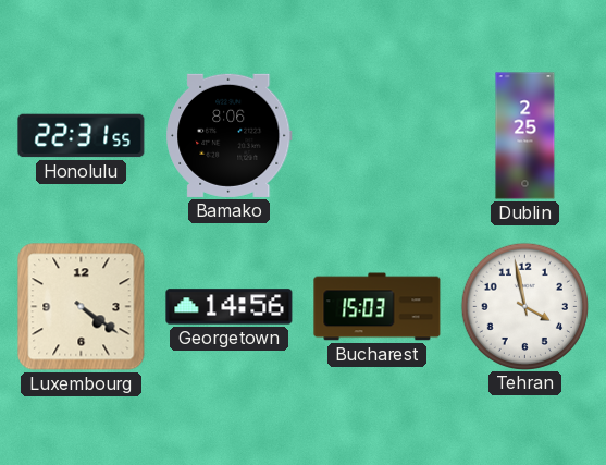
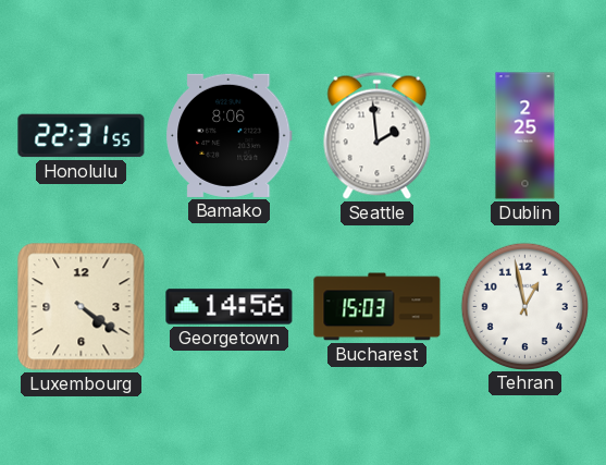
Seattle: none -> 1:59 (378, 135)
Tehran: 3:58 -> 12:58 (524, 306)
